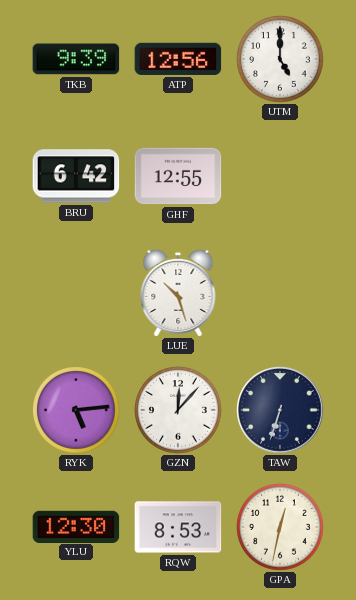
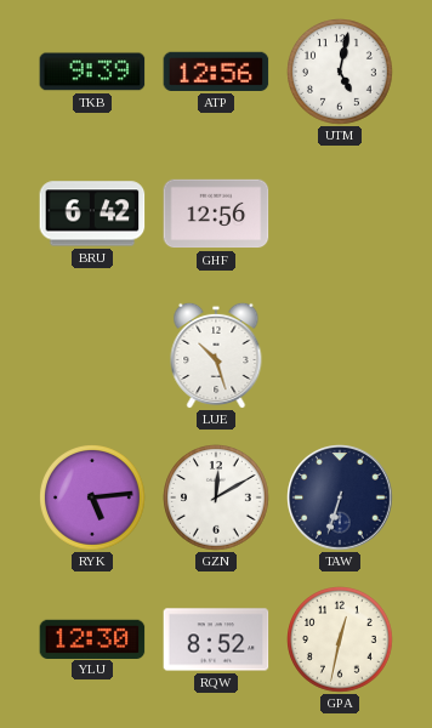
UTM: 5:00 -> 5:02 (341, 73)
GHF: 12:55 -> 12:56 (216, 214)
GZN: 12:07 -> 12:10 (217, 499)
RQW: 8:53 -> 8:52 (216, 639)
